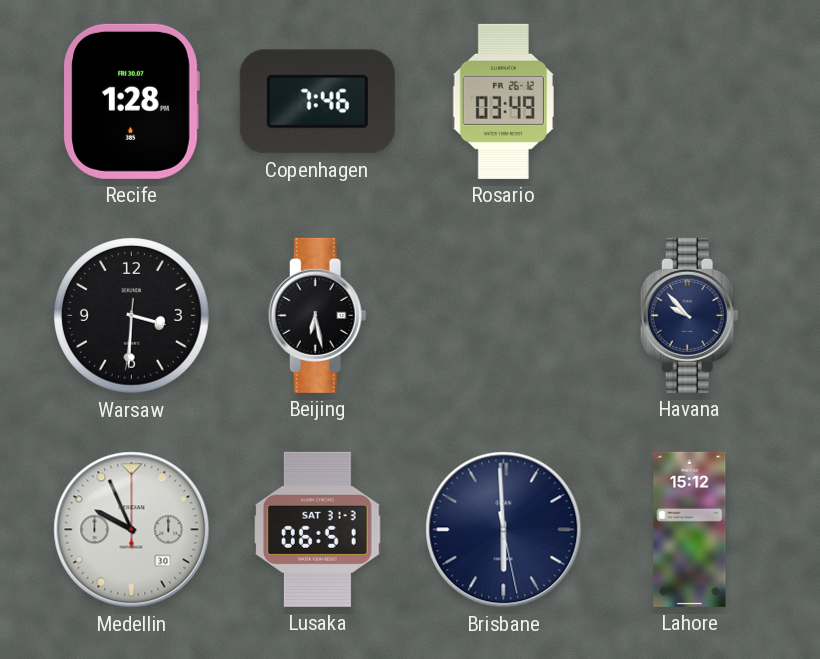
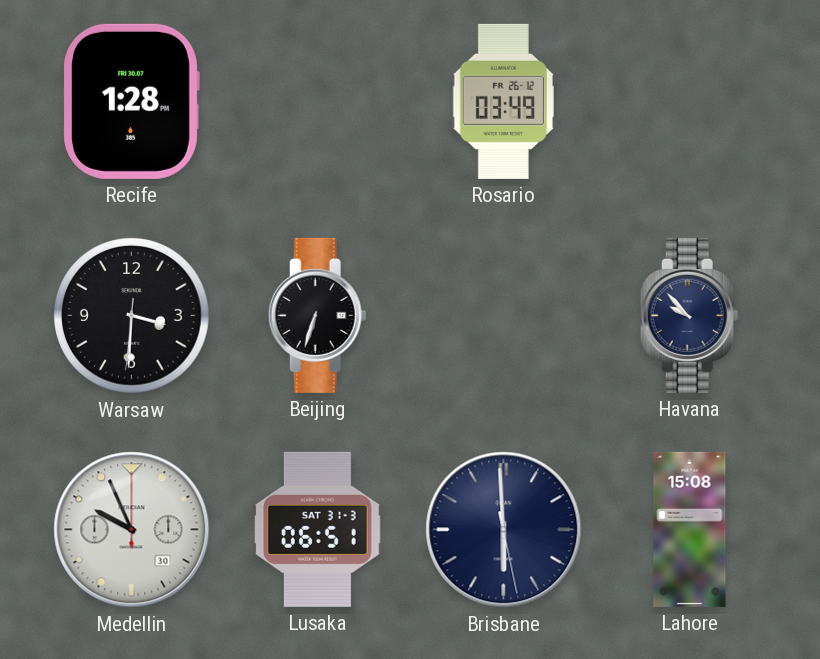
Copenhagen: 7:46 -> none (317, 102)
Beijing: 6:28 -> 6:33 (317, 315)
Lahore: 15:12 -> 15:08 (690, 529)
